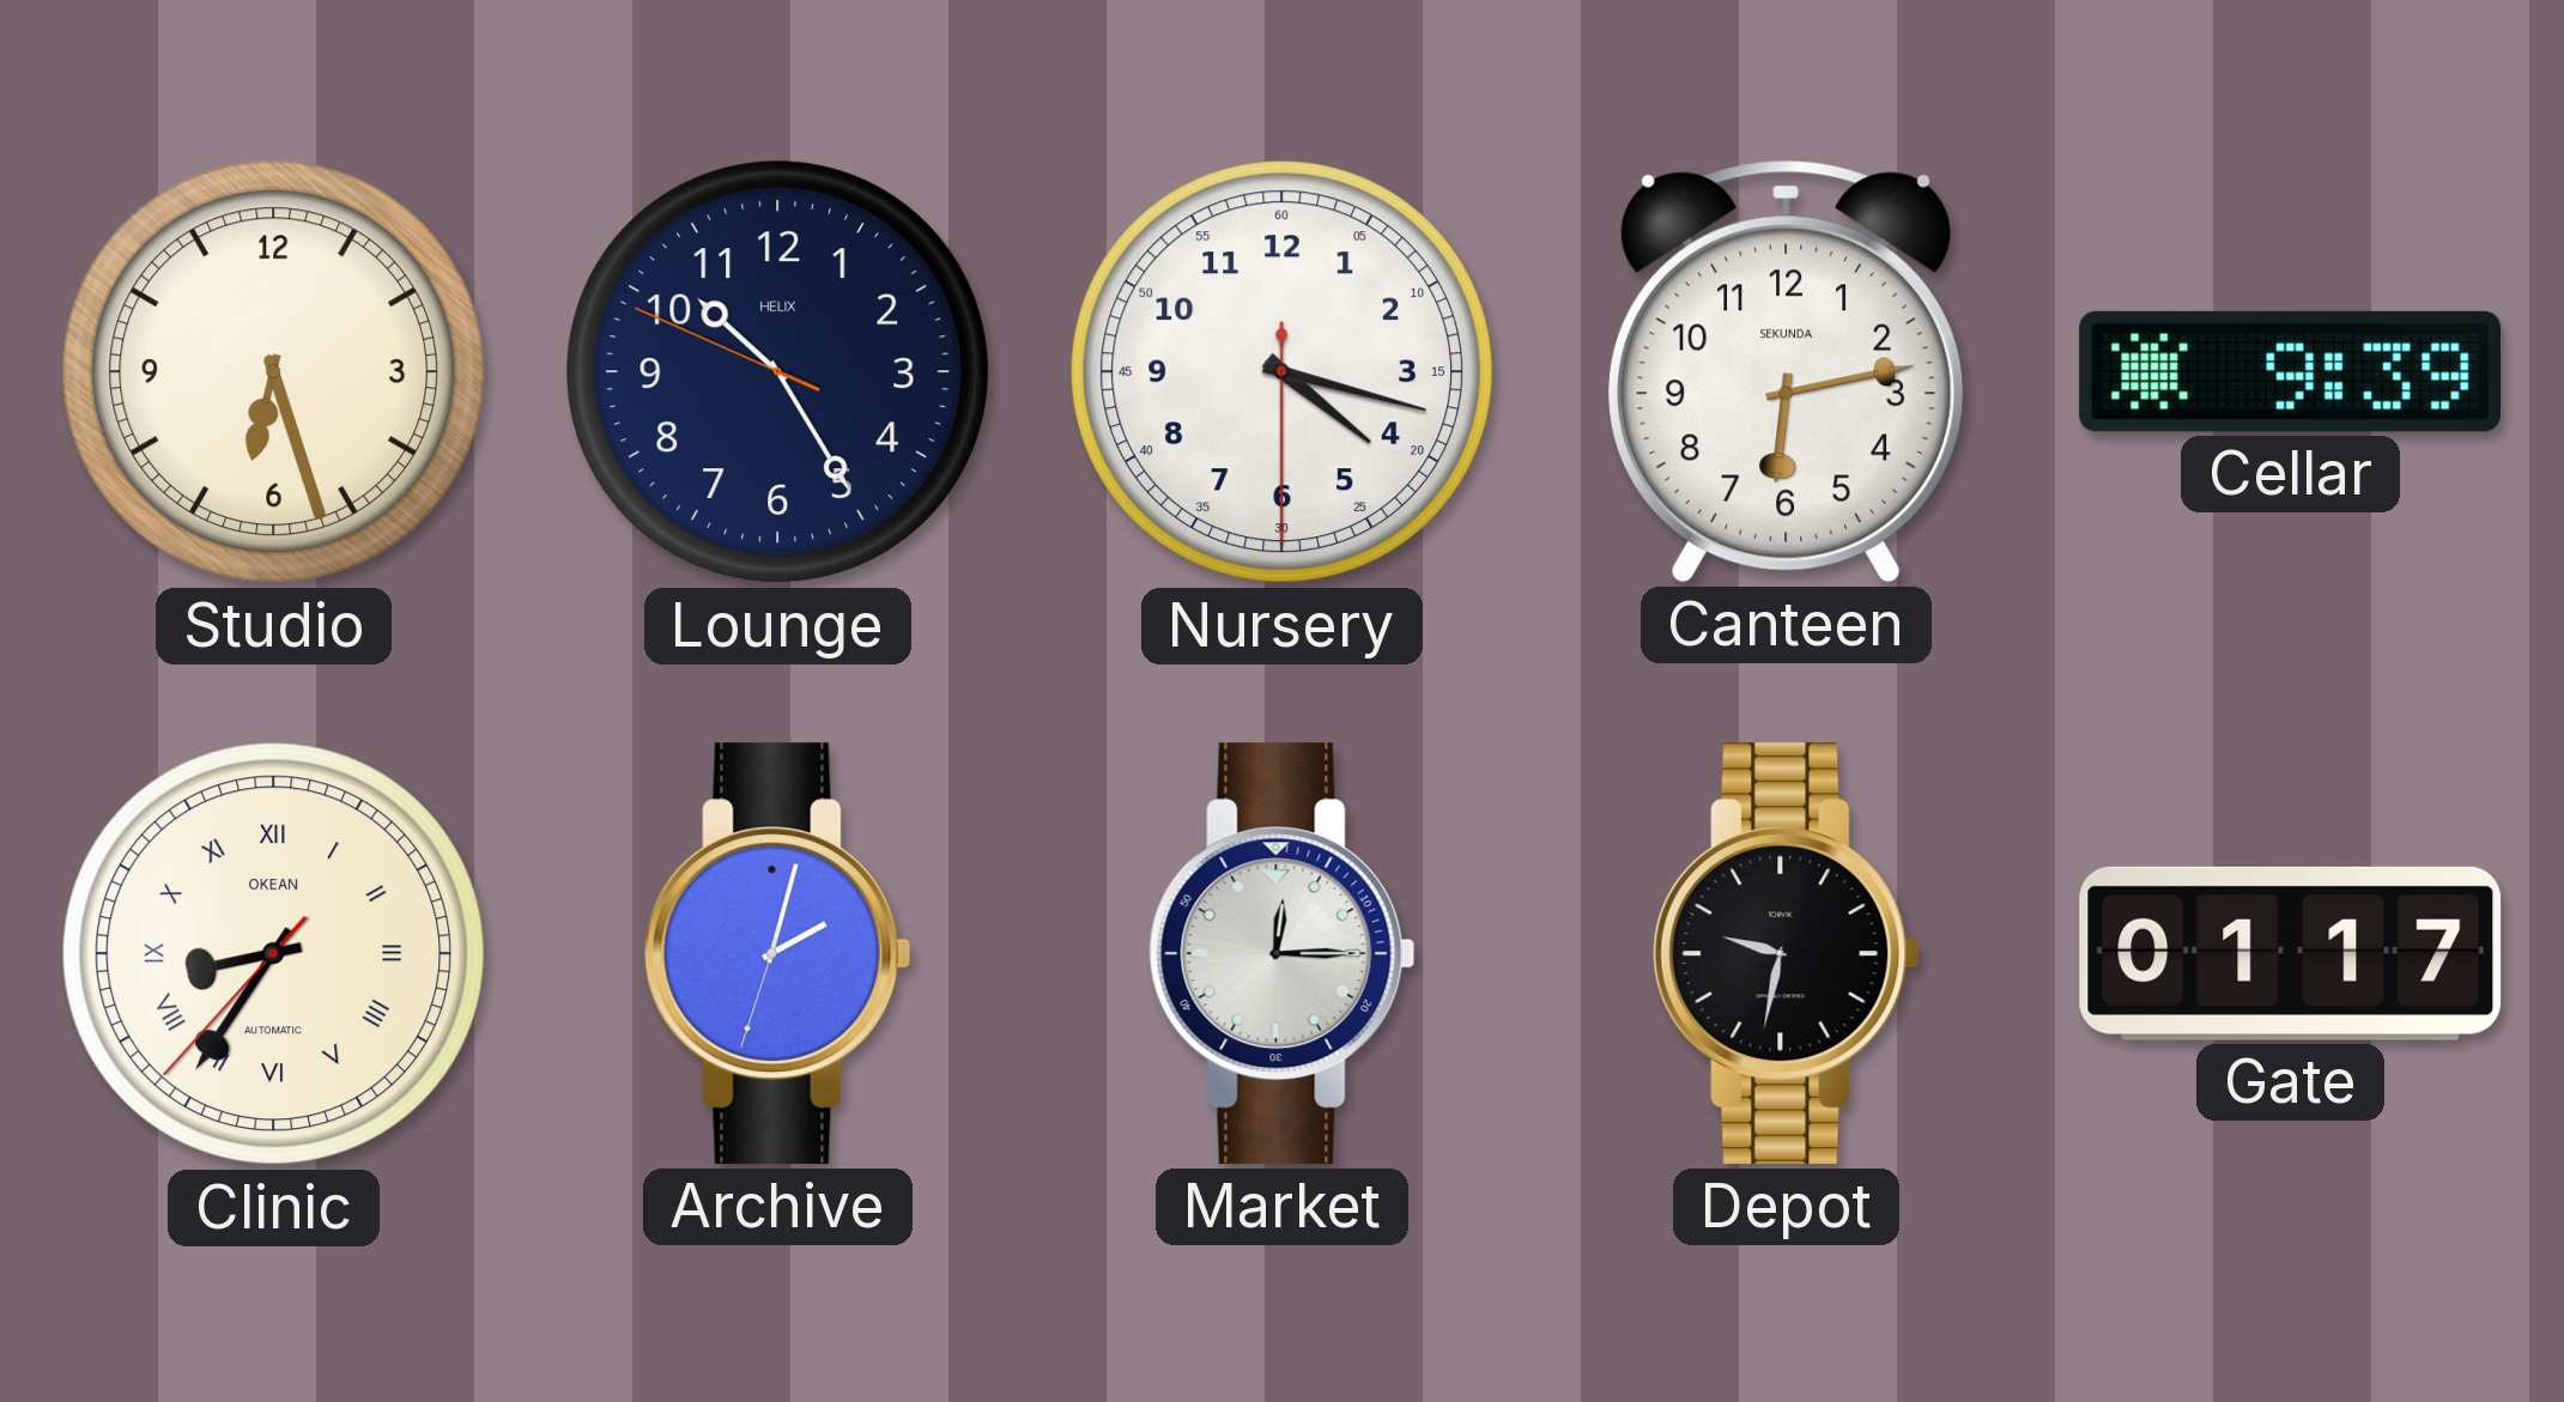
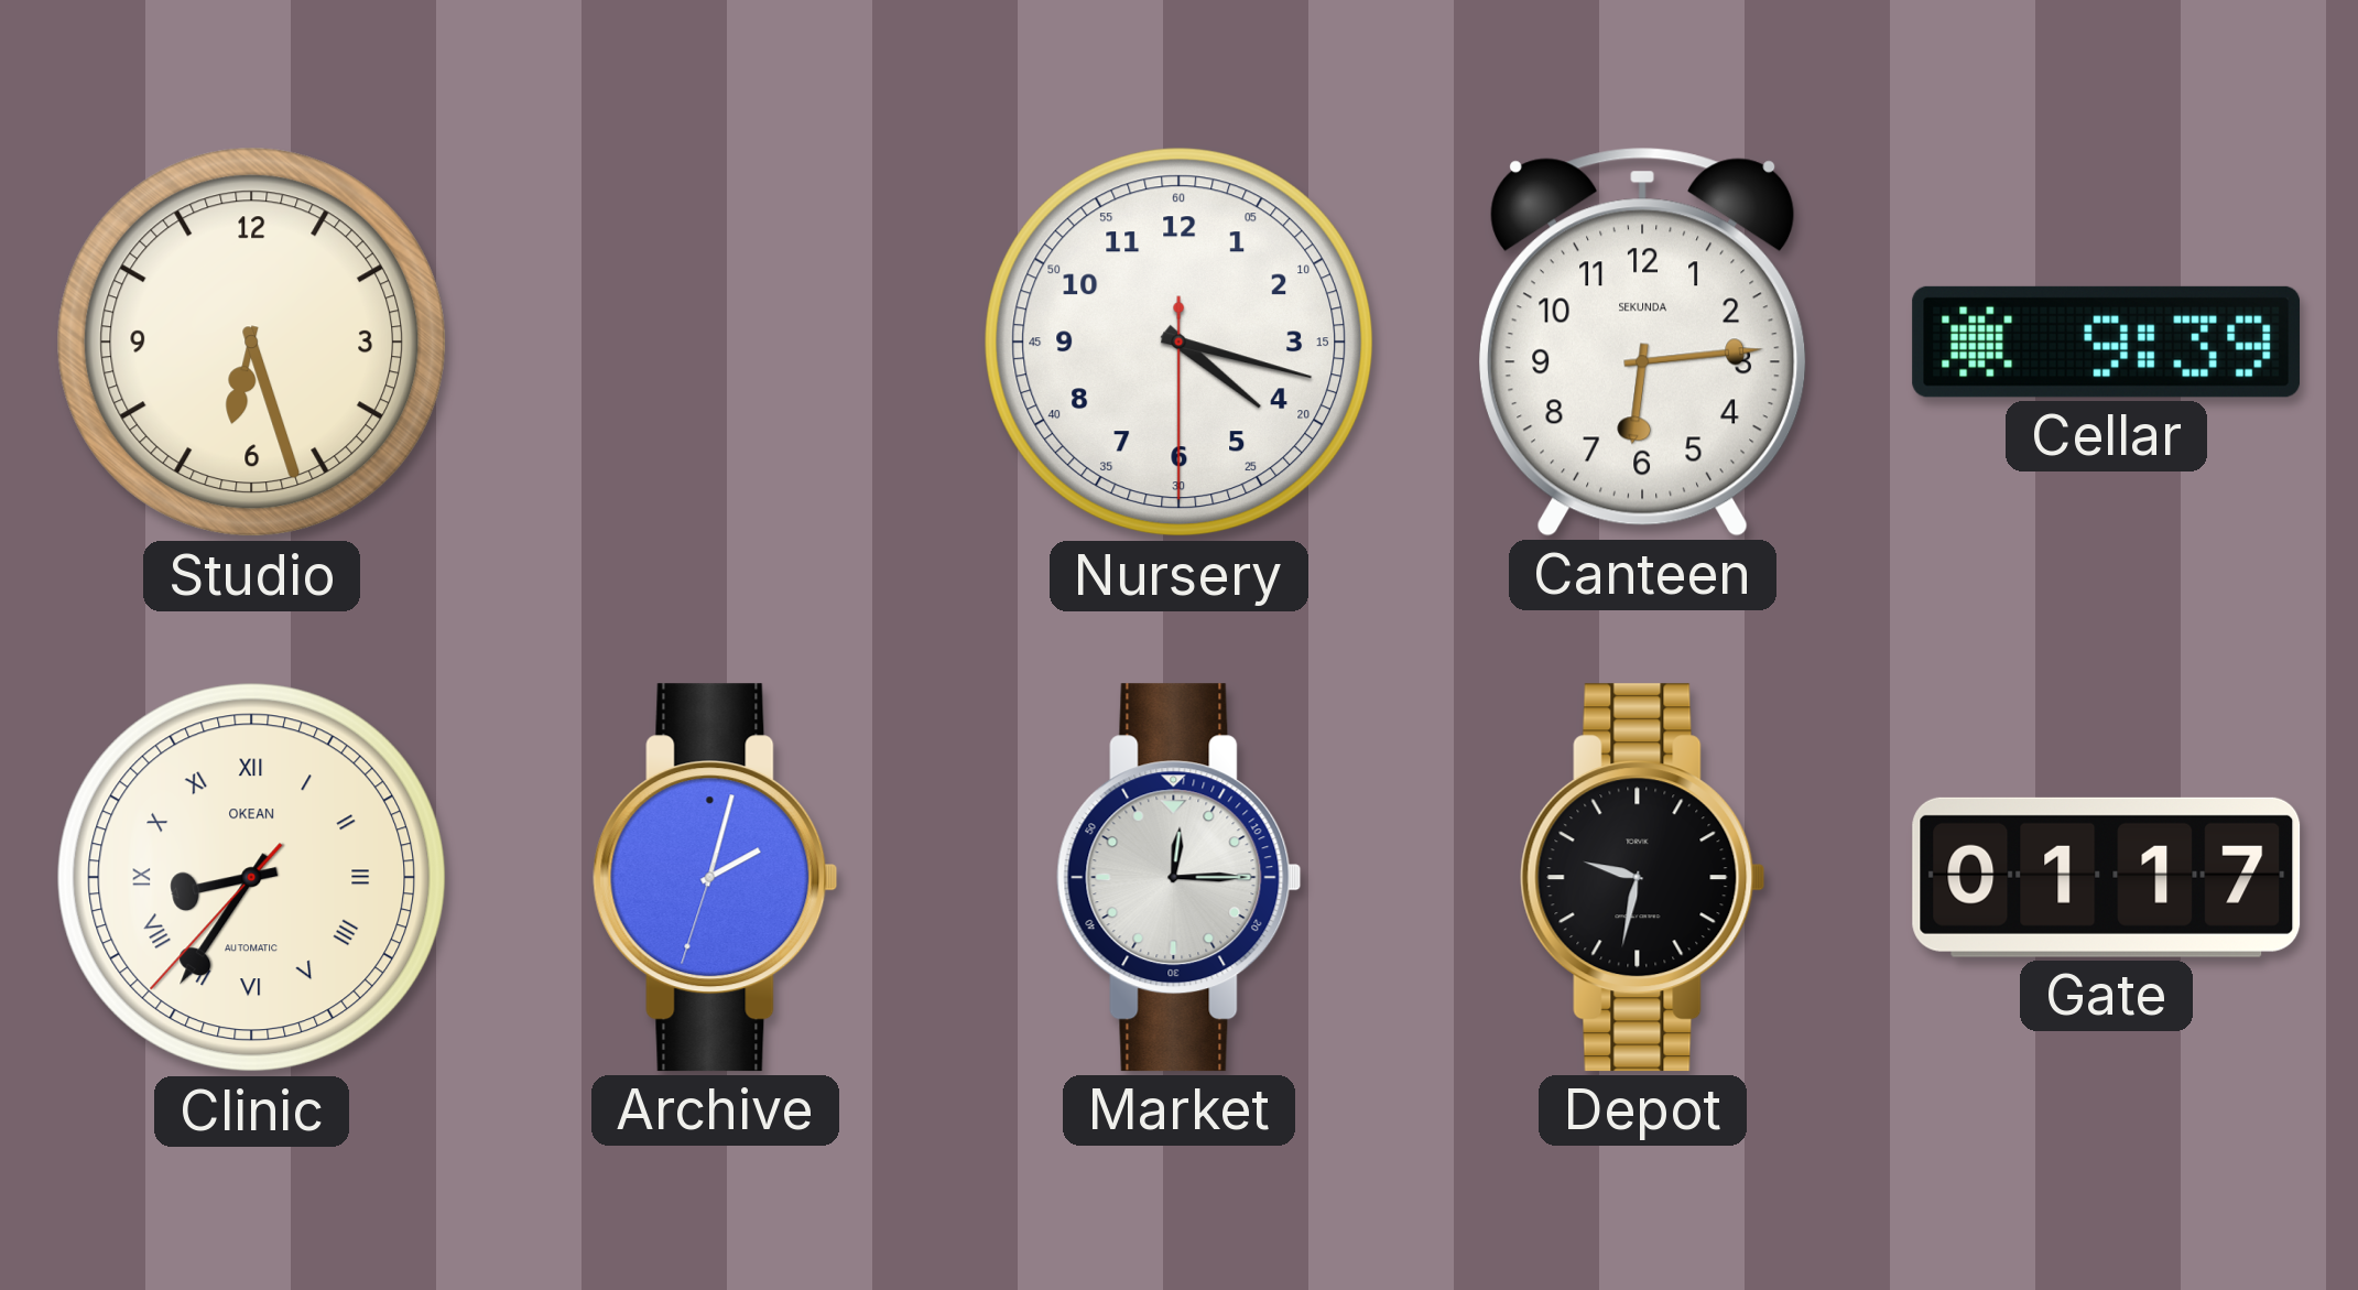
Lounge: 10:24 -> none (778, 372)
Canteen: 6:13 -> 6:14 (1643, 342)
